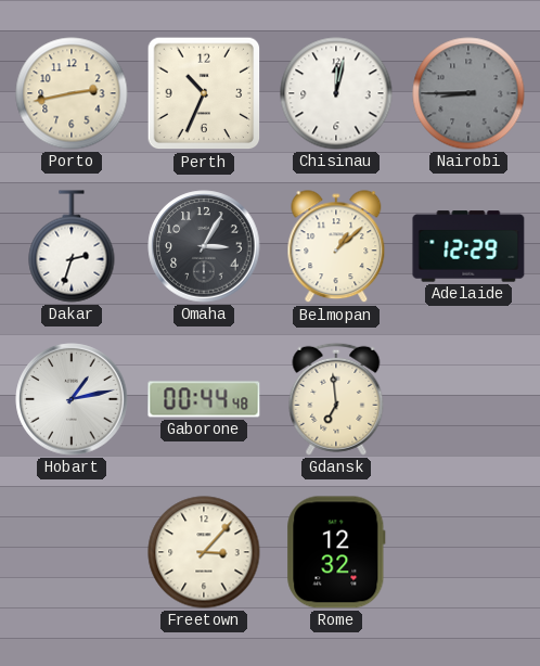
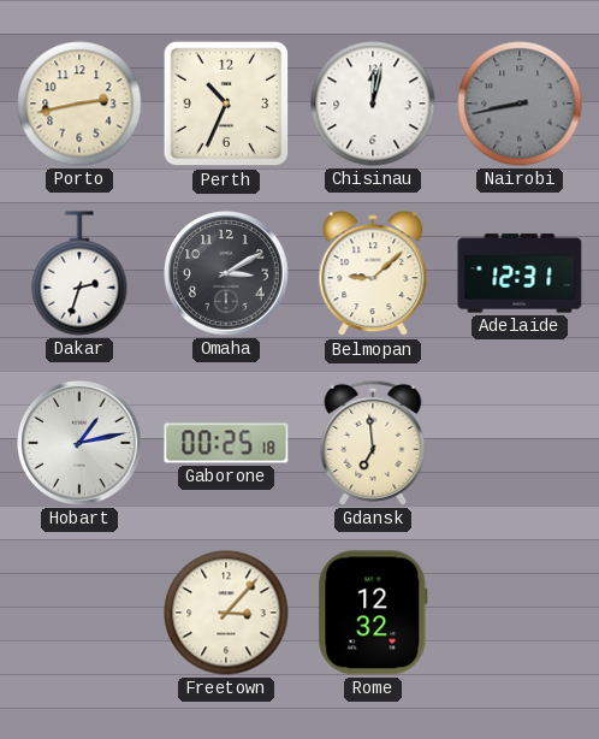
Nairobi: 8:45 -> 8:43 (520, 104)
Omaha: 3:05 -> 3:10 (226, 273)
Belmopan: 1:08 -> 9:08 (373, 274)
Adelaide: 12:29 -> 12:31 (520, 273)
Gaborone: 00:44 -> 00:25 (226, 443)
